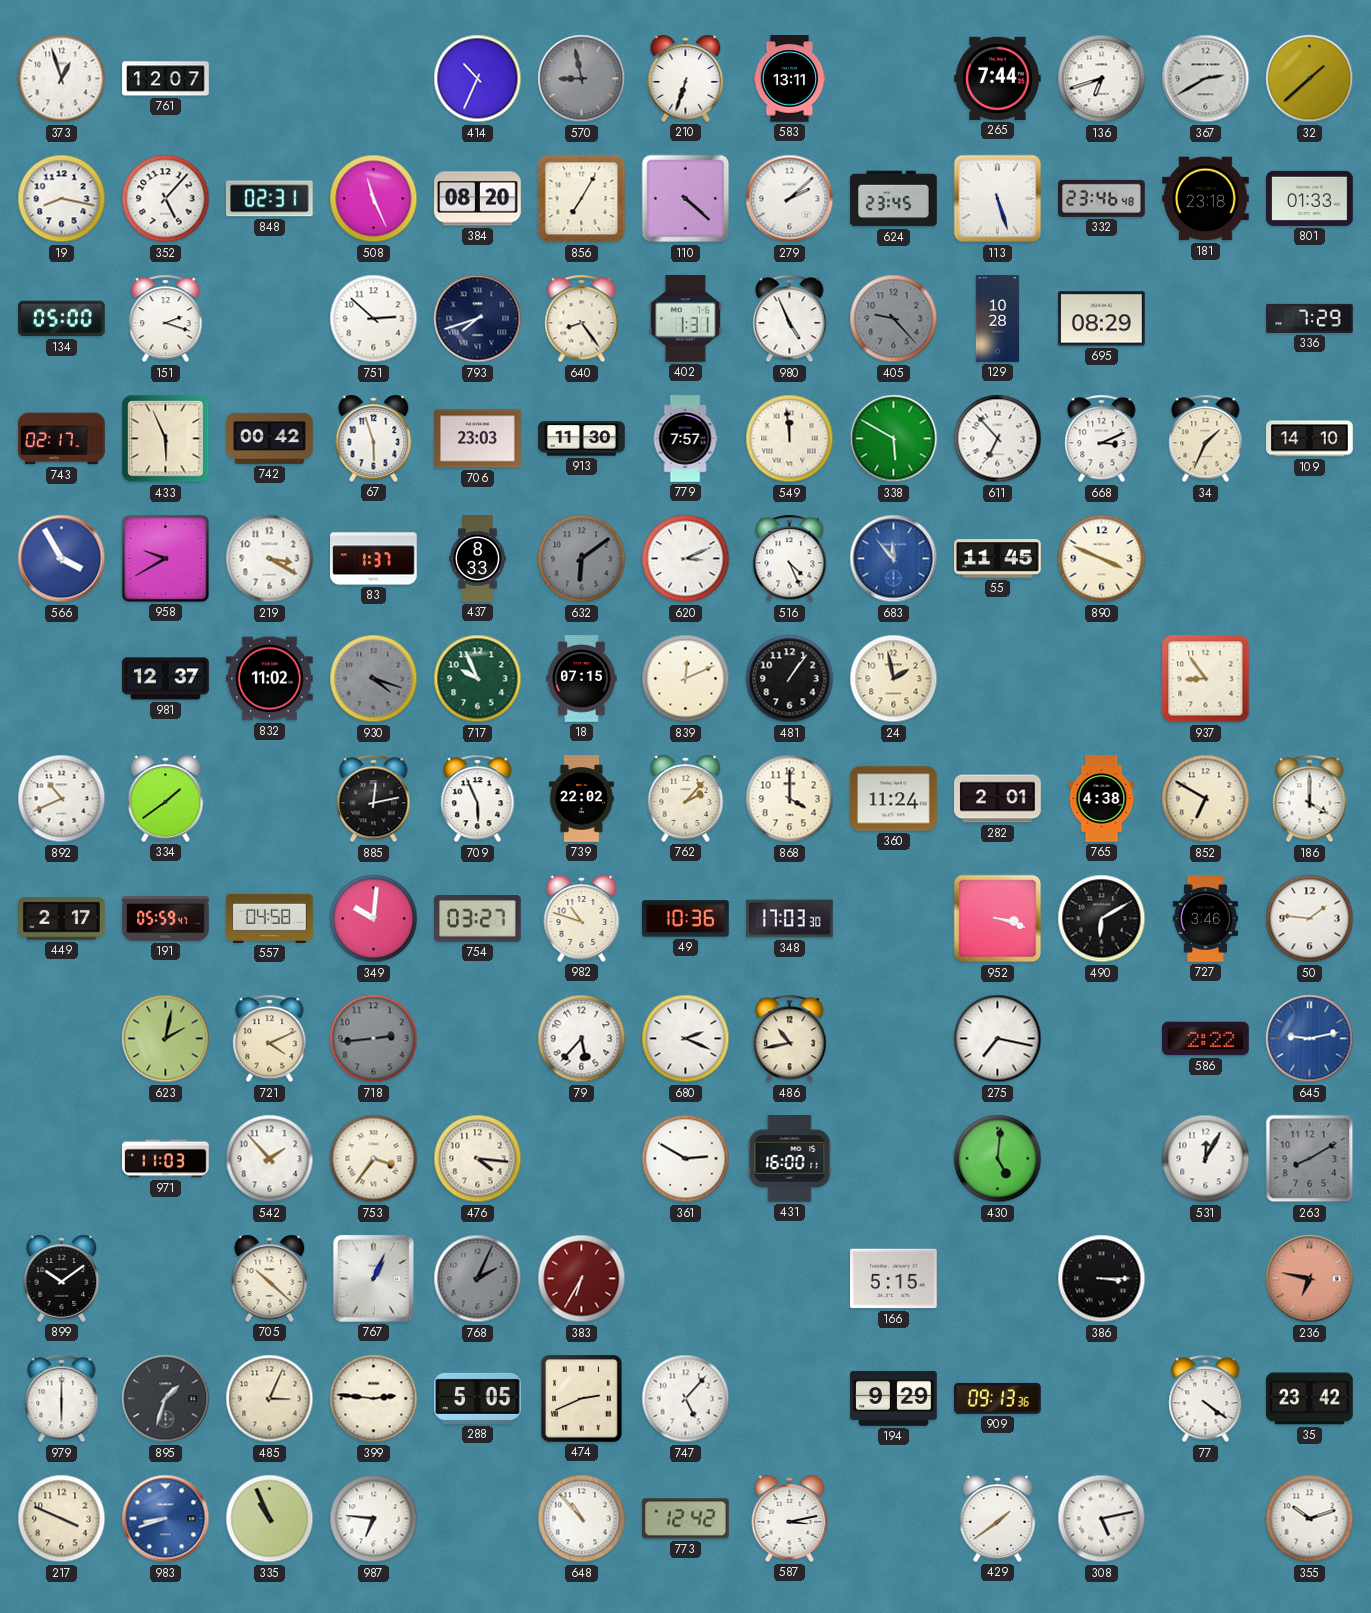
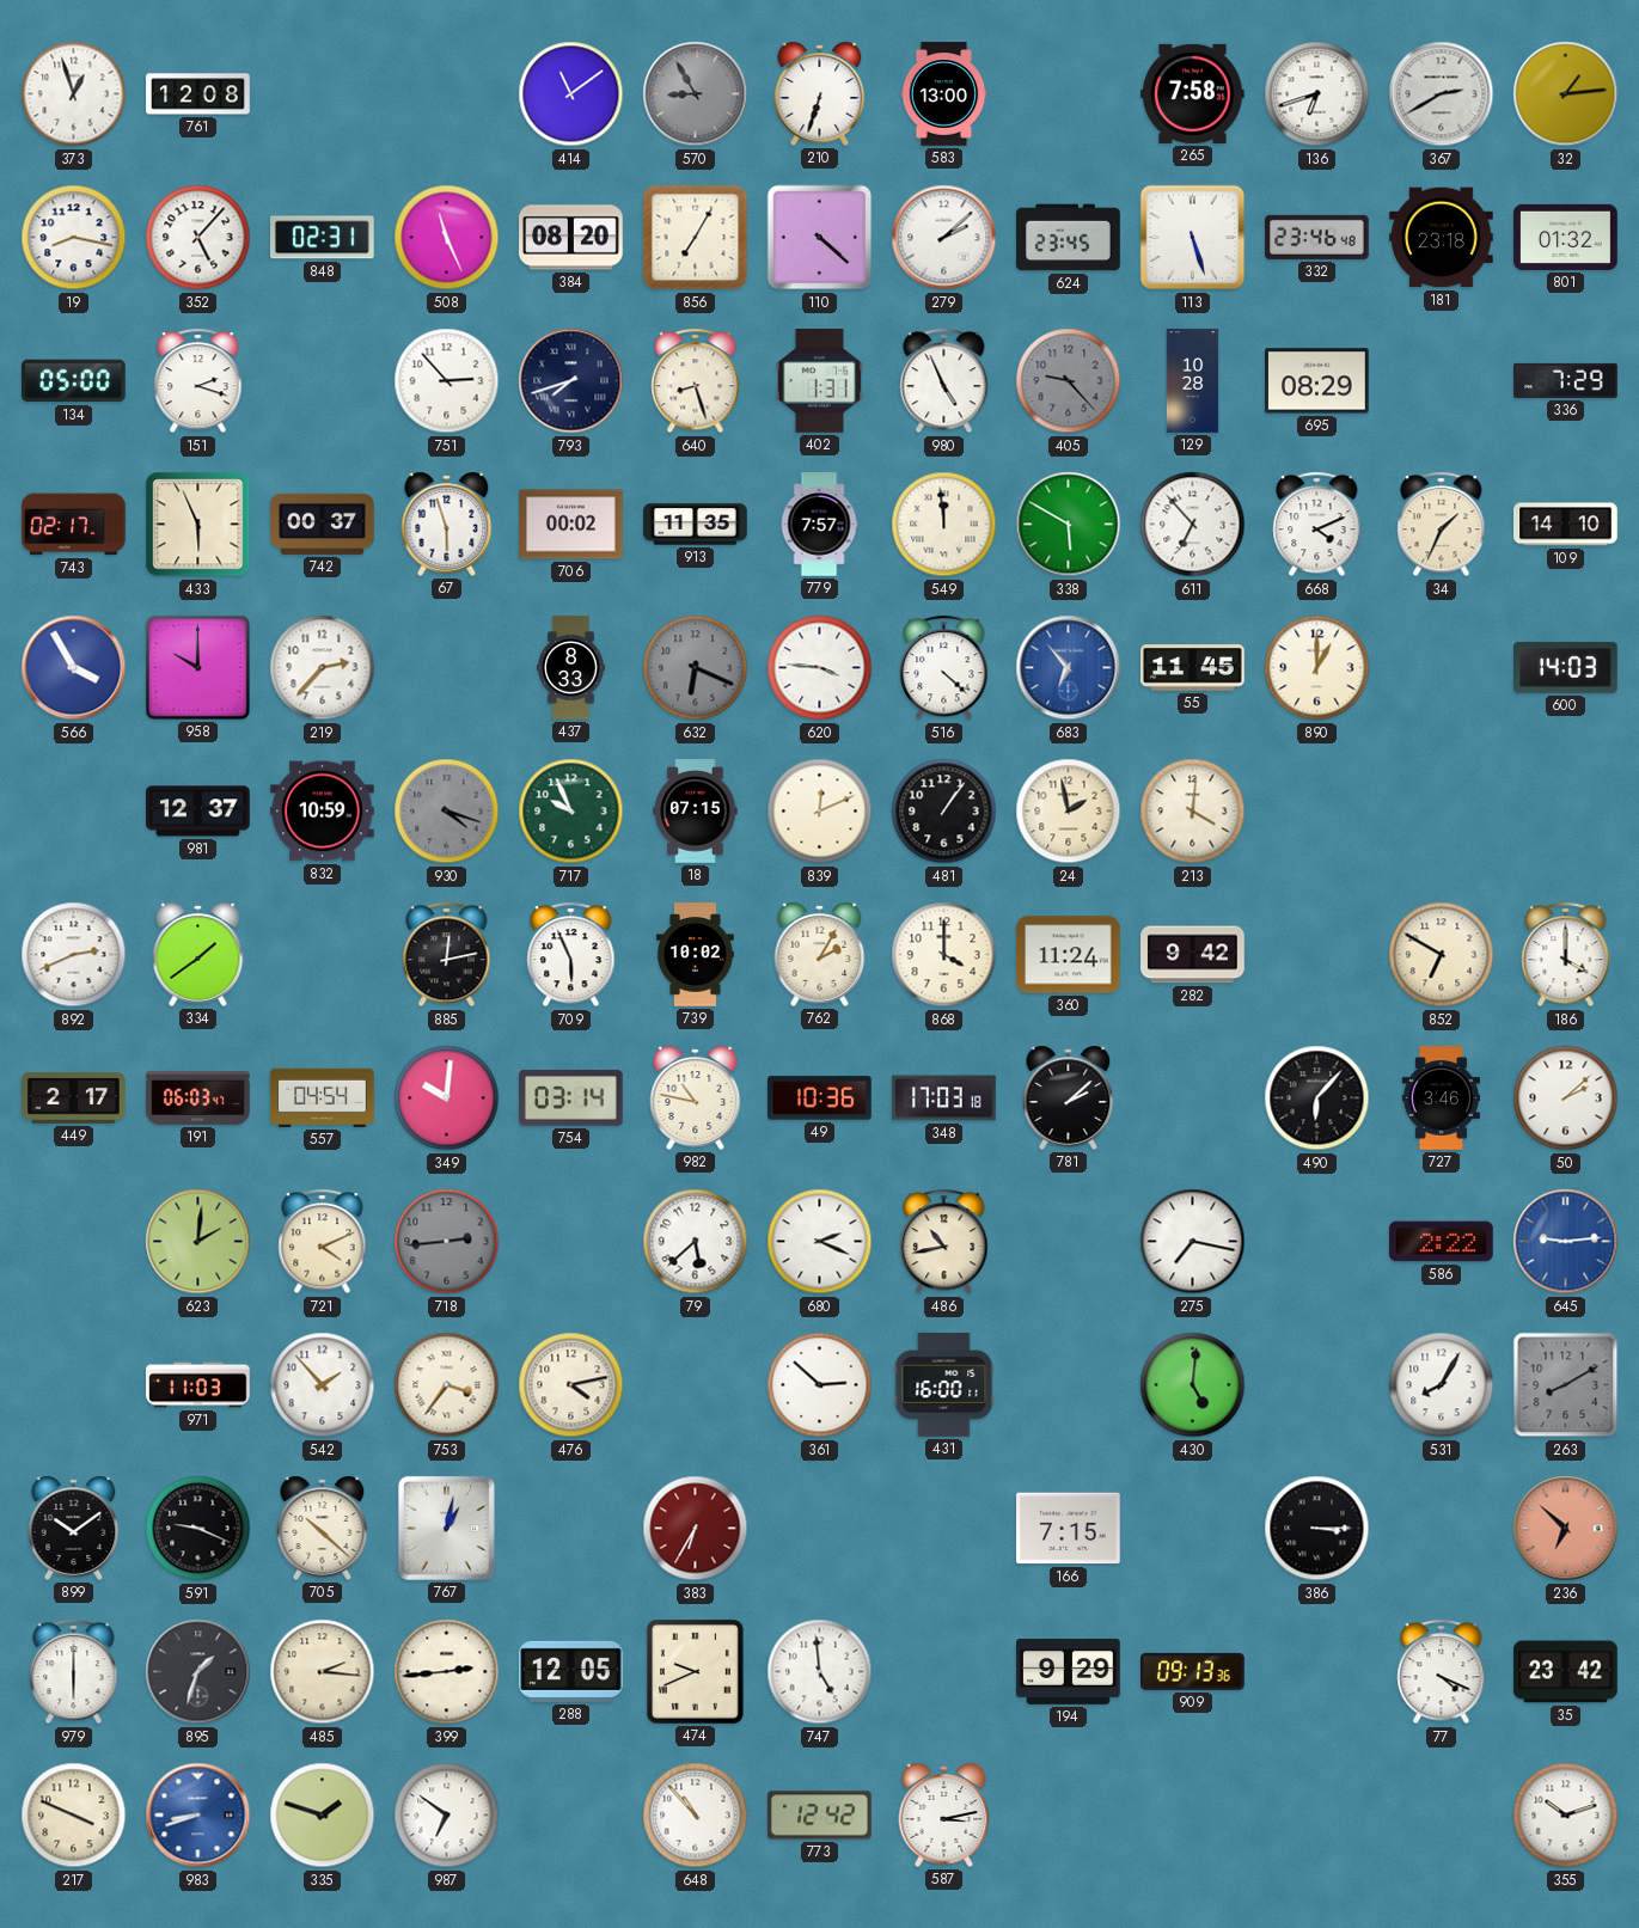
761: 12:07 -> 12:08 (198, 94)
414: 10:34 -> 11:09 (571, 94)
570: 8:58 -> 8:55 (696, 94)
583: 13:11 -> 13:00 (944, 94)
265: 7:44 -> 7:58 (1193, 93)
32: 1:38 -> 1:14 (1566, 94)
801: 01:33 -> 01:32 (1566, 237)
751: 2:52 -> 2:53 (447, 381)
640: 8:24 -> 8:27 (696, 381)
742: 00:42 -> 00:37 (323, 524)
706: 23:03 -> 00:02 (571, 525)
913: 11:30 -> 11:35 (696, 525)
668: 3:11 -> 4:11 (1317, 525)
958: 9:40 -> 10:00 (197, 667)
219: 3:20 -> 2:37 (323, 668)
83: 1:37 -> none (374, 559)
632: 6:09 -> 6:19 (696, 668)
620: 3:11 -> 3:46 (820, 668)
516: 4:26 -> 4:22 (944, 668)
683: 11:53 -> 6:53 (1069, 668)
890: 3:49 -> 1:00 (1317, 668)
600: none -> 14:03 (1566, 667)
832: 11:02 -> 10:59 (323, 812)
213: none -> 4:01 (1193, 812)
937: 8:54 -> none (1206, 679)
892: 10:41 -> 2:41 (74, 955)
739: 22:02 -> 10:02 (696, 955)
762: 2:07 -> 2:05 (820, 954)
282: 2:01 -> 9:42 (1193, 955)
765: 4:38 -> none (1102, 799)
191: 05:59 -> 06:03 (198, 1097)
557: 04:58 -> 04:54 (323, 1097)
754: 03:27 -> 03:14 (571, 1098)
982: 10:48 -> 10:47 (696, 1097)
348: 17:03:30 -> 17:03:18 (944, 1098)
781: none -> 2:08 (1069, 1097)
952: 3:18 -> none (998, 919)
490: 6:10 -> 6:07 (1317, 1098)
50: 1:46 -> 2:08 (1566, 1098)
623: 2:02 -> 2:01 (198, 1242)
79: 5:37 -> 5:38 (696, 1242)
645: 9:13 -> 9:14 (1566, 1242)
476: 4:16 -> 4:13 (571, 1385)
361: 2:50 -> 2:52 (820, 1385)
531: 12:05 -> 8:05 (1442, 1385)
591: none -> 9:19 (198, 1529)
767: 1:04 -> 1:02 (446, 1528)
768: 2:04 -> none (478, 1279)
166: 5:15 -> 7:15 (1069, 1529)
236: 6:47 -> 6:52 (1566, 1529)
485: 3:04 -> 2:16 (323, 1672)
399: 2:46 -> 2:44 (447, 1672)
288: 5:05 -> 12:05 (571, 1671)
474: 2:41 -> 9:41 (696, 1672)
747: 5:07 -> 4:59 (820, 1672)
77: 4:21 -> 4:19 (1442, 1672)
335: 10:56 -> 1:48 (323, 1816)
987: 6:46 -> 6:51 (447, 1816)
429: 1:39 -> none (998, 1518)
308: 5:13 -> none (1102, 1519)
